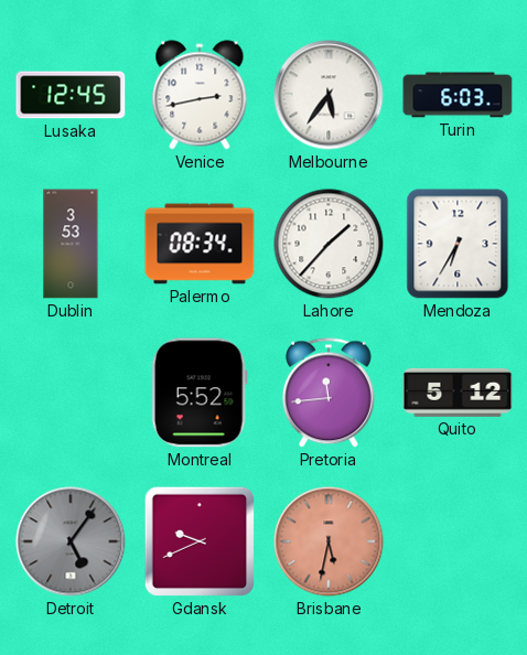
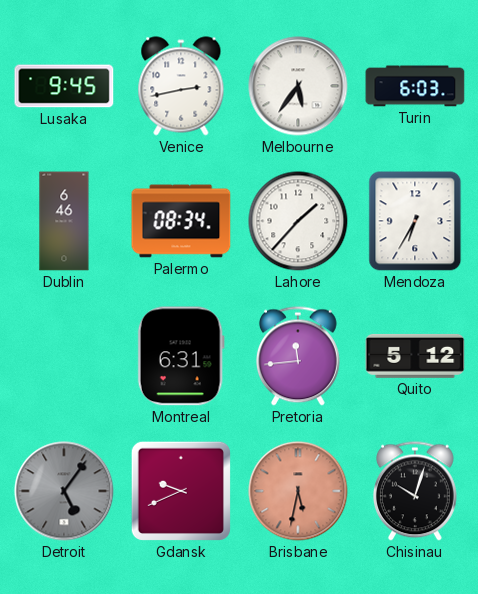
Lusaka: 12:45 -> 9:45 (64, 86)
Dublin: 3:53 -> 6:46 (64, 221)
Montreal: 5:52 -> 6:31 (181, 356)
Chisinau: none -> 10:03 (415, 491)
